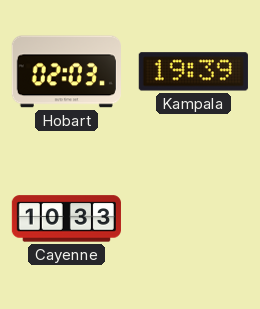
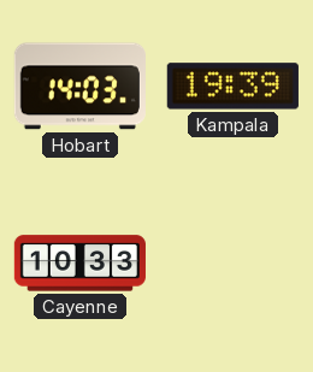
Hobart: 02:03 -> 14:03 (79, 87)
